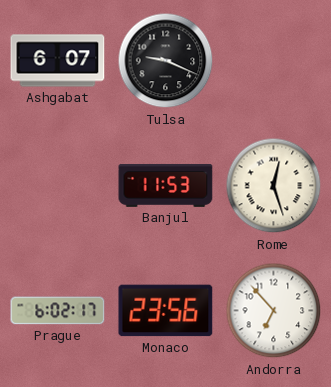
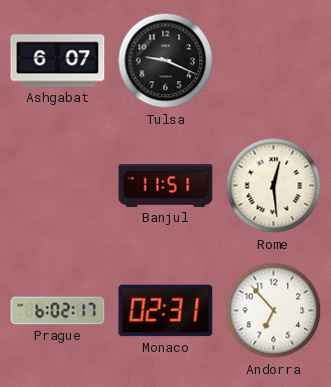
Banjul: 11:53 -> 11:51 (166, 185)
Rome: 12:27 -> 12:29 (274, 186)
Monaco: 23:56 -> 02:31 (166, 311)
